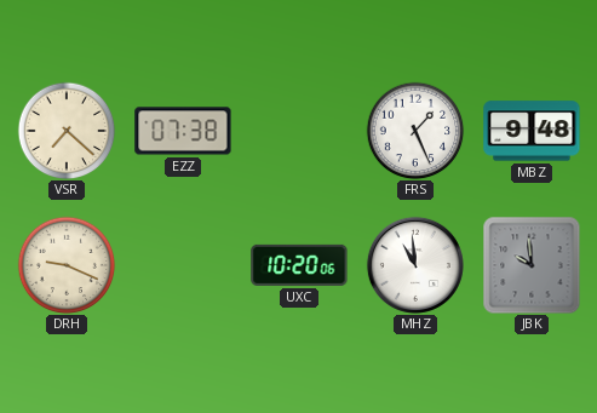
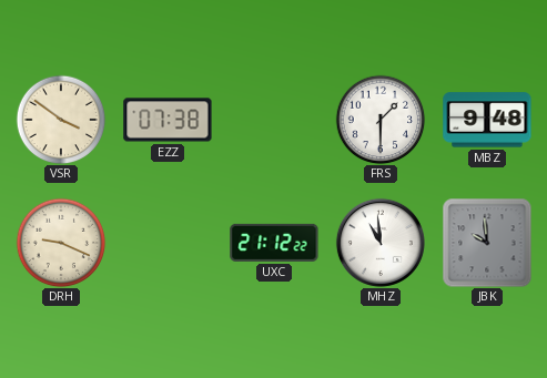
VSR: 7:22 -> 3:51 (61, 120)
FRS: 1:26 -> 1:30 (381, 120)
UXC: 10:20 -> 21:12 (274, 243)
